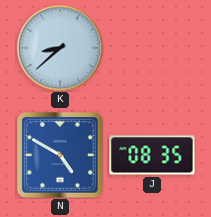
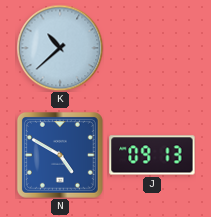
K: 8:38 -> 10:38 (60, 48)
J: 08:35 -> 09:13 (152, 155)
